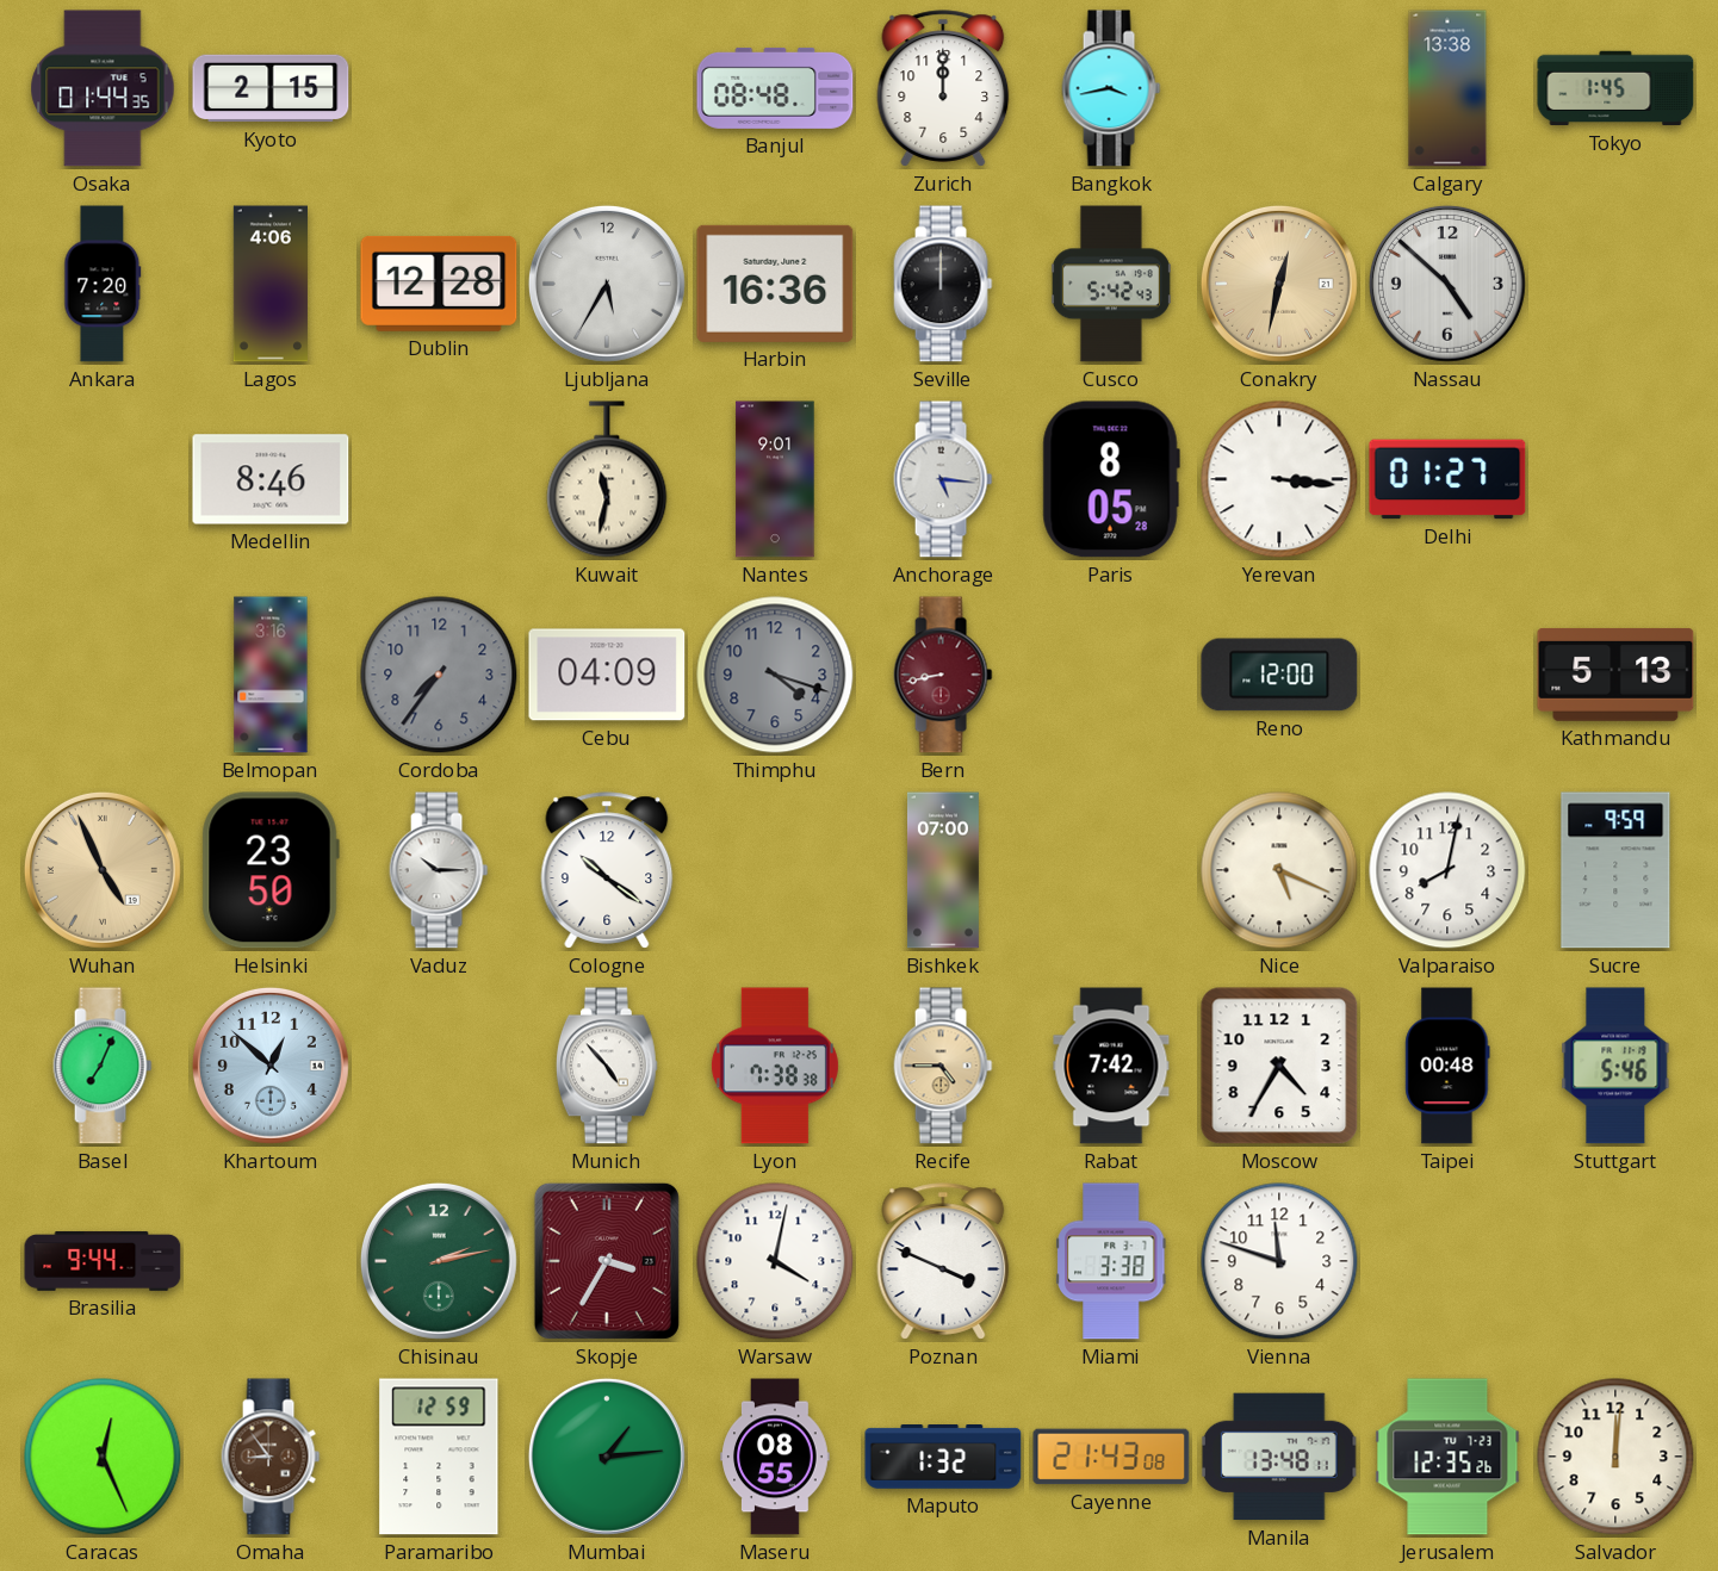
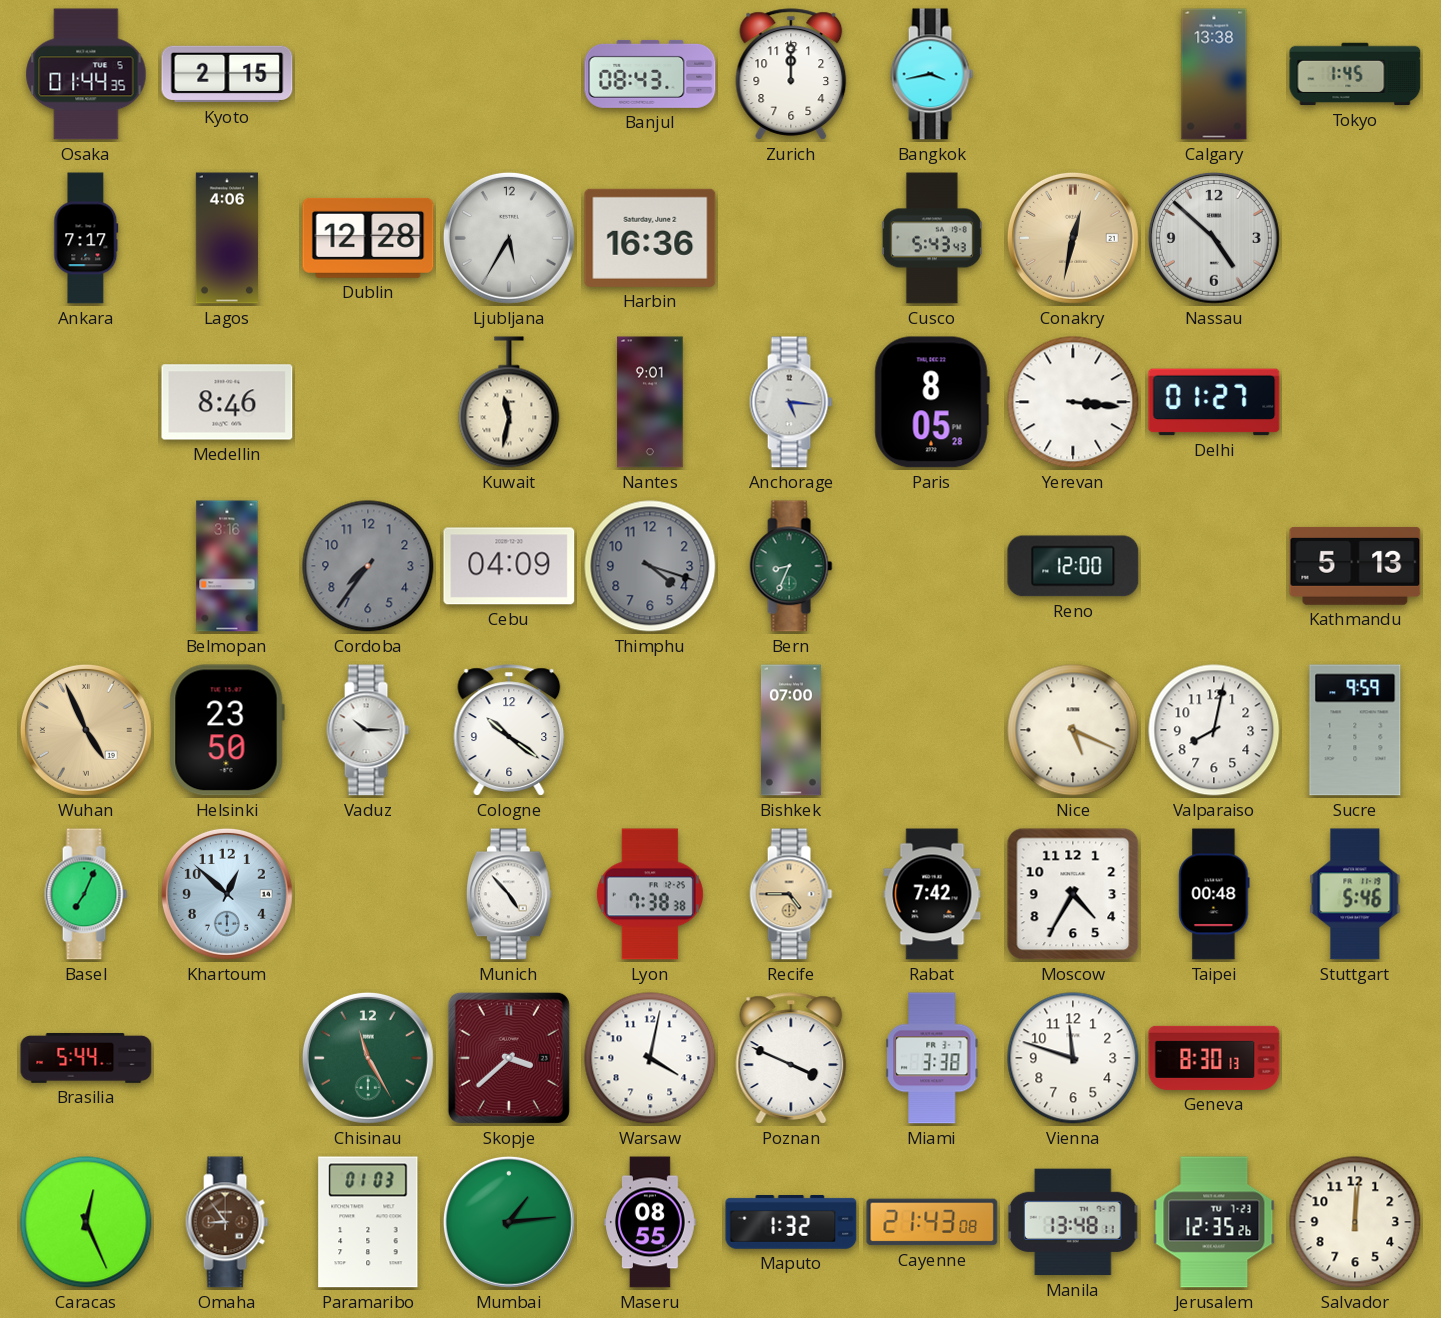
Banjul: 08:48 -> 08:43 (650, 74)
Ankara: 7:20 -> 7:17 (86, 238)
Seville: 12:00 -> none (943, 284)
Cusco: 5:42 -> 5:43 (932, 238)
Bern: 8:43 -> 8:34 (791, 566)
Bern dial: burgundy -> green (791, 566)
Brasilia: 9:44 -> 5:44 (86, 1058)
Chisinau: 2:13 -> 11:25 (368, 1058)
Skopje: 3:35 -> 3:38 (509, 1058)
Geneva: none -> 8:30 (1214, 1058)
Paramaribo: 12:59 -> 01:03 (368, 1222)
